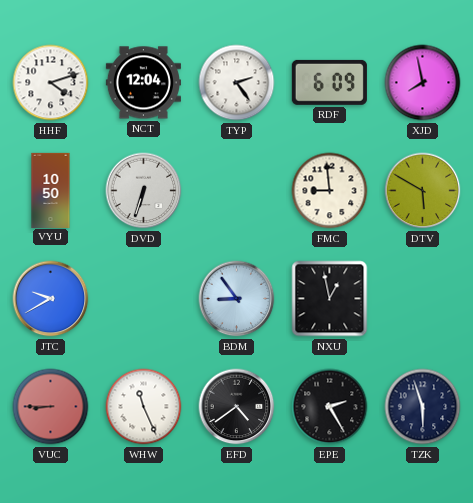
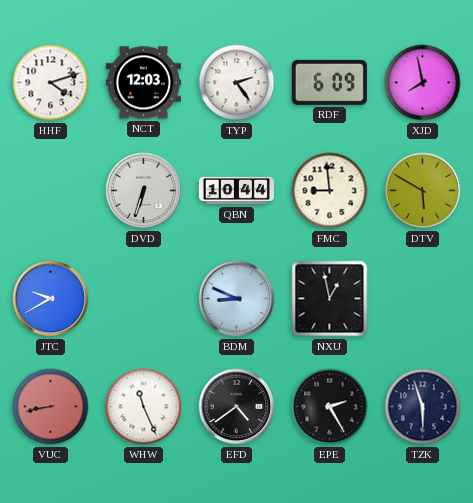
NCT: 12:04 -> 12:03 (143, 83)
VYU: 10:50 -> none (51, 190)
QBN: none -> 10:44 (236, 191)
BDM: 8:54 -> 8:49 (237, 299)
VUC: 8:45 -> 8:43 (51, 407)
